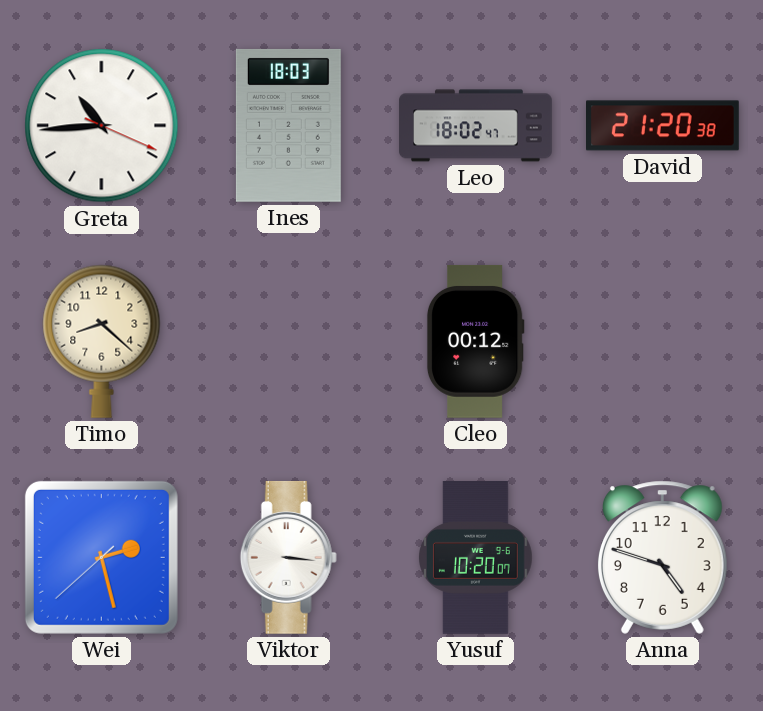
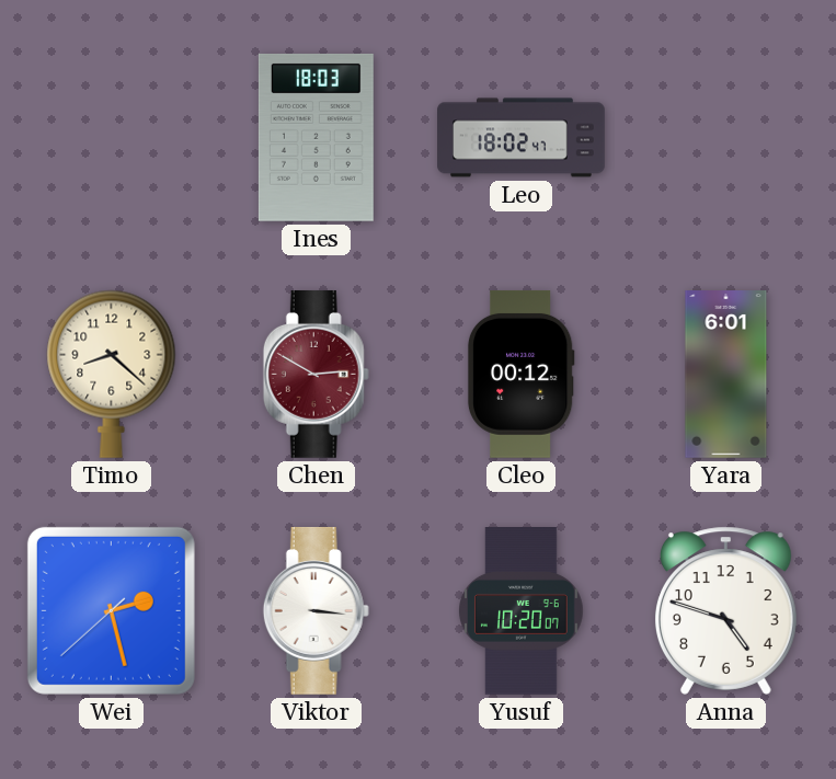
Greta: 10:44 -> none (102, 126)
David: 21:20 -> none (663, 126)
Chen: none -> 2:50 (316, 374)
Yara: none -> 6:01 (726, 375)
